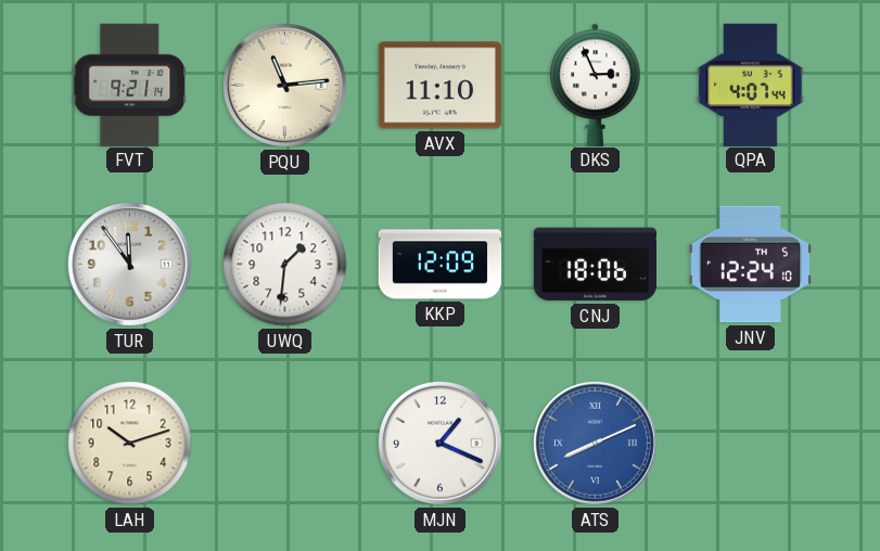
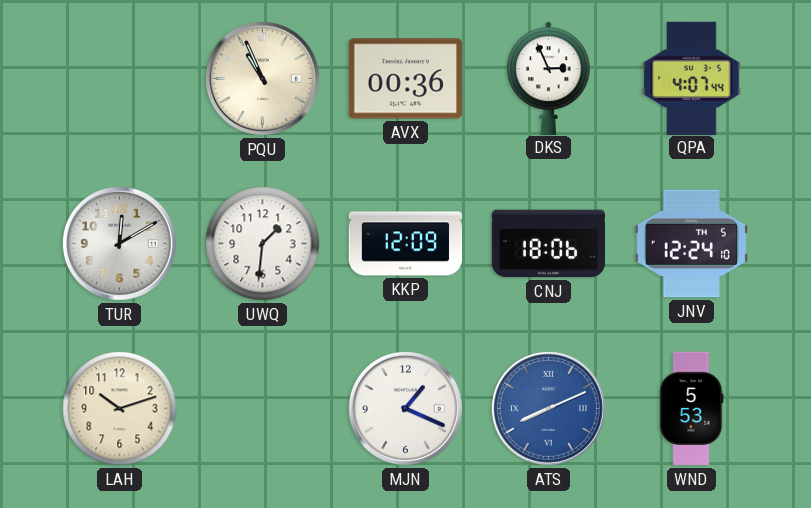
FVT: 9:21 -> none (130, 85)
PQU: 11:14 -> 10:56 (262, 78)
AVX: 11:10 -> 00:36 (405, 79)
TUR: 11:54 -> 12:10 (119, 243)
WND: none -> 5:53 (692, 409)
